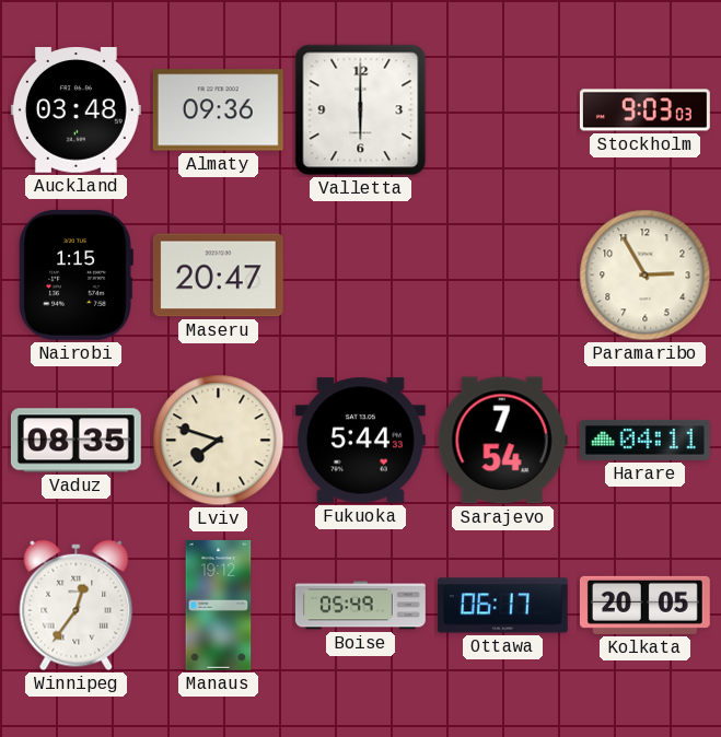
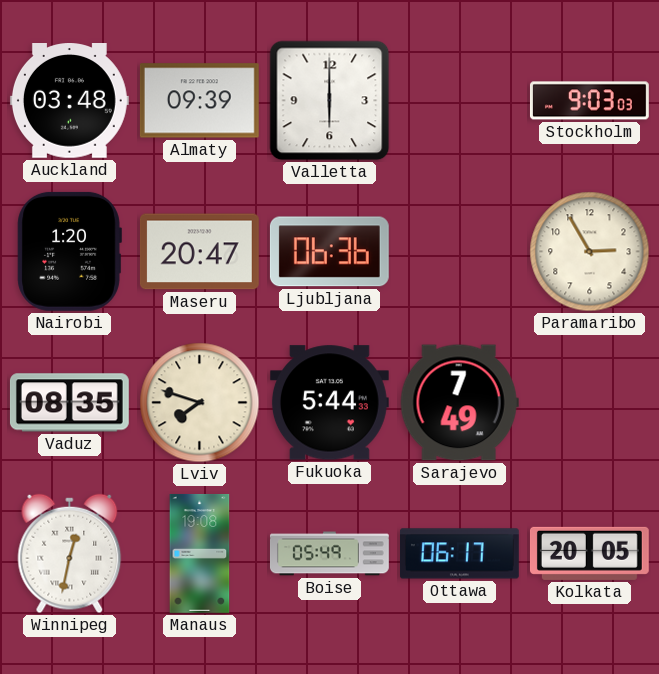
Almaty: 09:36 -> 09:39 (199, 101)
Nairobi: 1:15 -> 1:20 (69, 251)
Ljubljana: none -> 06:36 (329, 252)
Sarajevo: 7:54 -> 7:49 (459, 403)
Harare: 04:11 -> none (644, 440)
Winnipeg: 12:36 -> 12:32 (70, 554)
Manaus: 19:12 -> 19:08 (200, 553)
